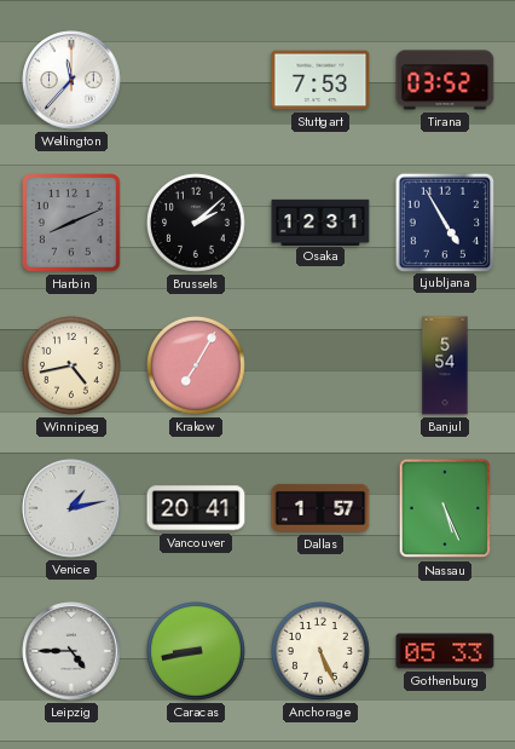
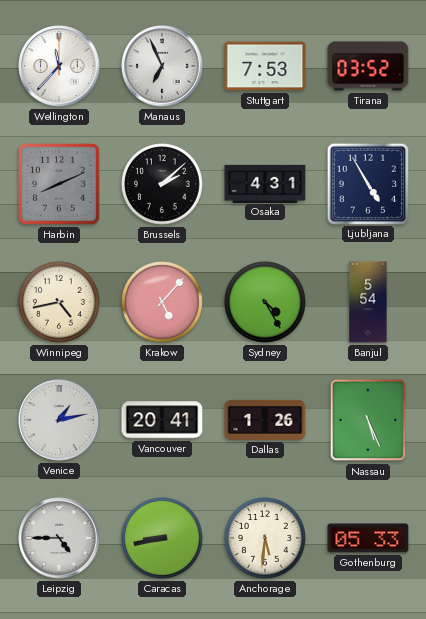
Manaus: none -> 6:56 (162, 66)
Osaka: 12:31 -> 4:31 (265, 183)
Krakow: 7:05 -> 5:07 (163, 303)
Sydney: none -> 4:25 (266, 303)
Dallas: 1:57 -> 1:26 (265, 420)
Anchorage: 5:26 -> 5:31 (266, 539)
